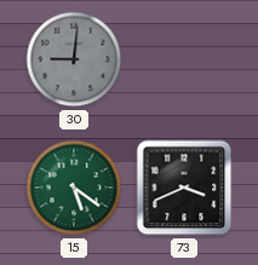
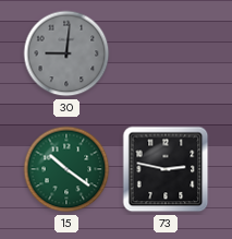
15: 5:21 -> 10:21 (66, 169)
73: 3:41 -> 2:47 (166, 169)
